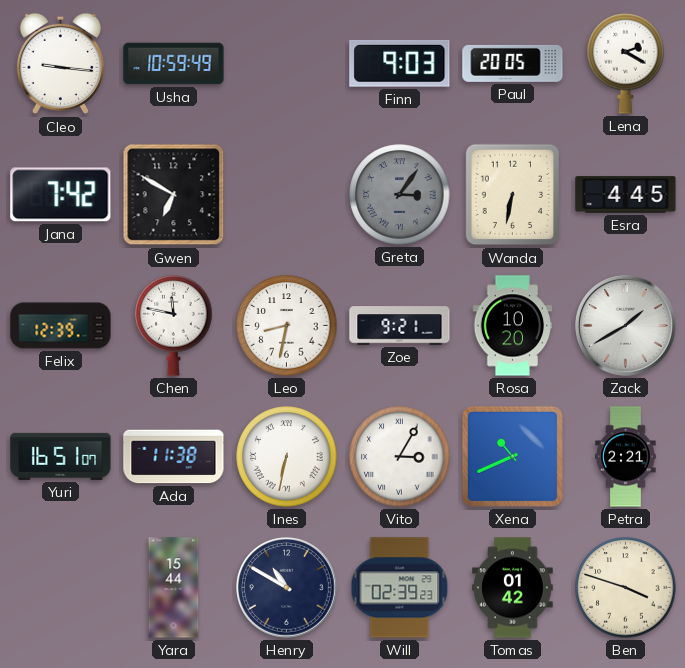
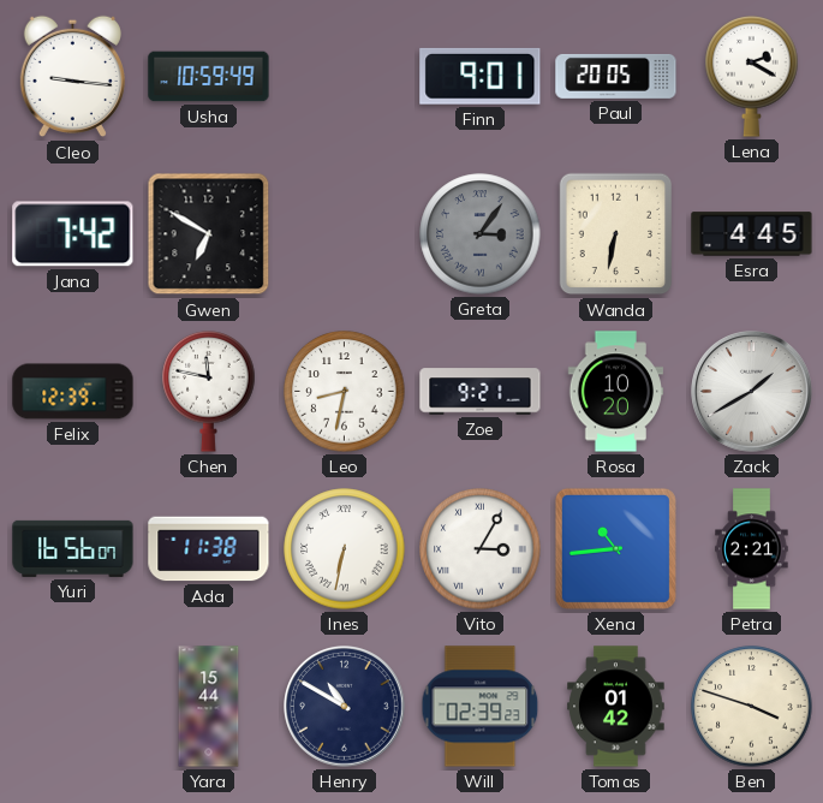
Finn: 9:03 -> 9:01 (481, 76)
Yuri: 16:51 -> 16:56 (73, 548)
Xena: 10:41 -> 10:44 (615, 548)
